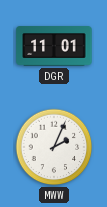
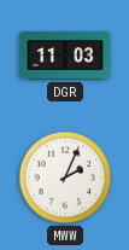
DGR: 11:01 -> 11:03 (65, 56)
